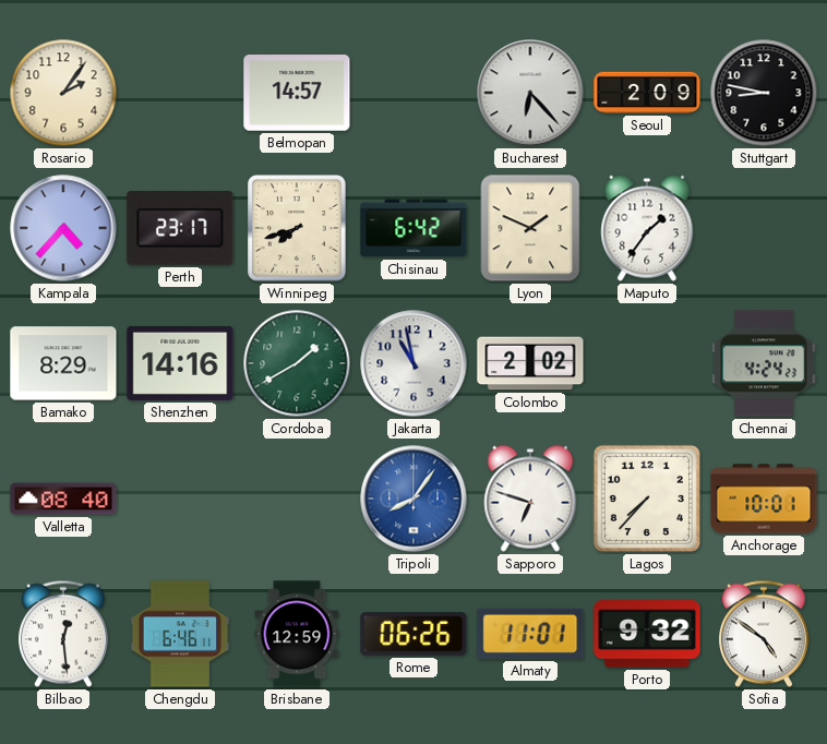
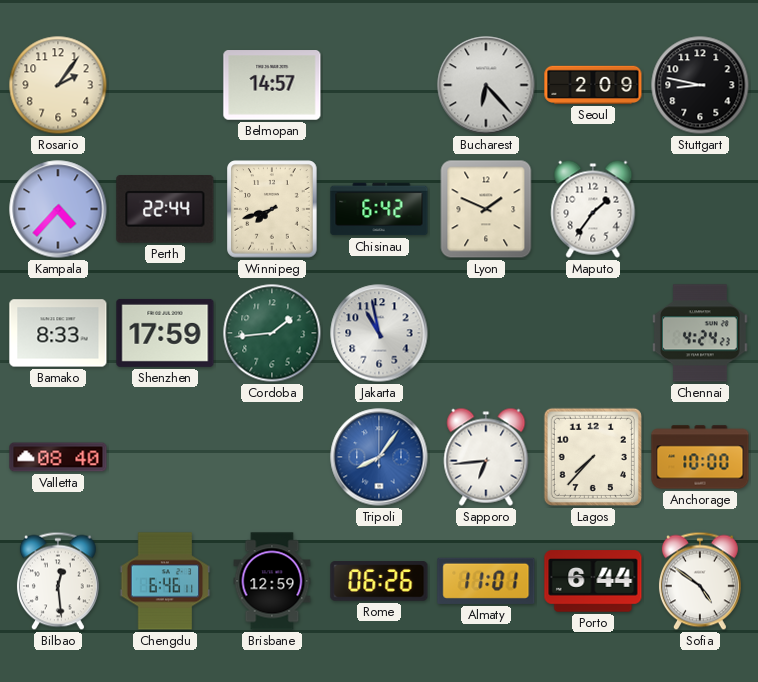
Perth: 23:17 -> 22:44 (165, 210)
Bamako: 8:29 -> 8:33 (58, 333)
Shenzhen: 14:16 -> 17:59 (165, 333)
Cordoba: 1:40 -> 1:44 (272, 333)
Colombo: 2:02 -> none (530, 363)
Sapporo: 6:48 -> 6:44 (486, 457)
Anchorage: 10:01 -> 10:00 (700, 457)
Porto: 9:32 -> 6:44 (593, 581)
